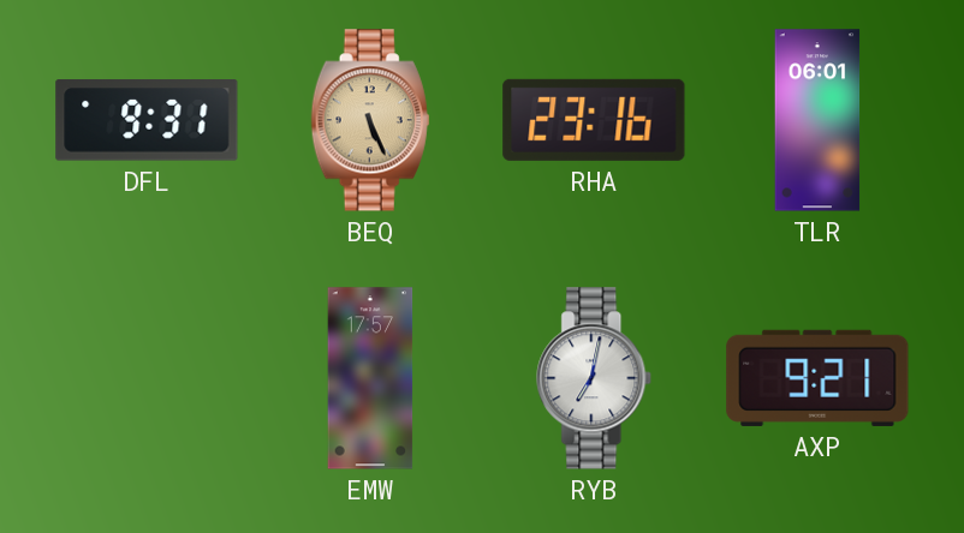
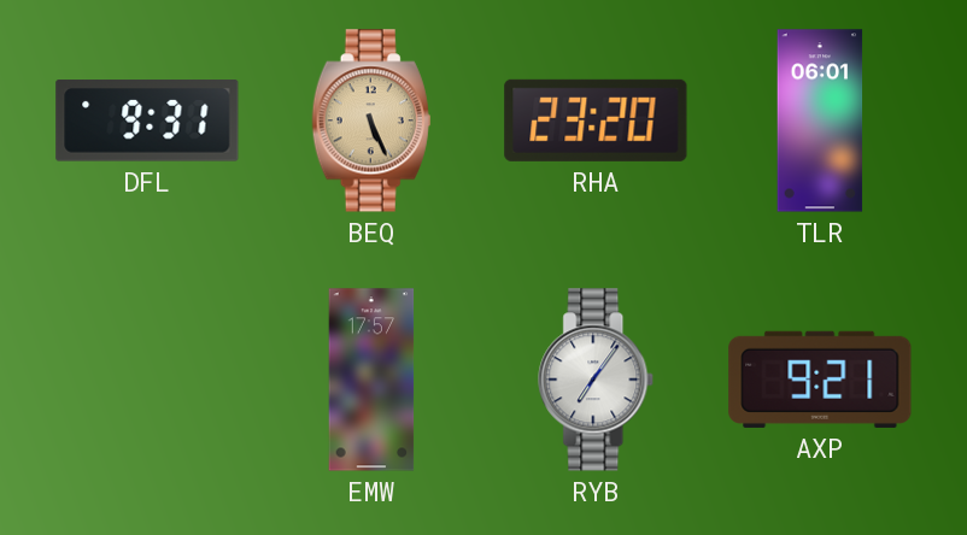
RHA: 23:16 -> 23:20 (596, 120)
RYB: 7:02 -> 7:06 (597, 380)
